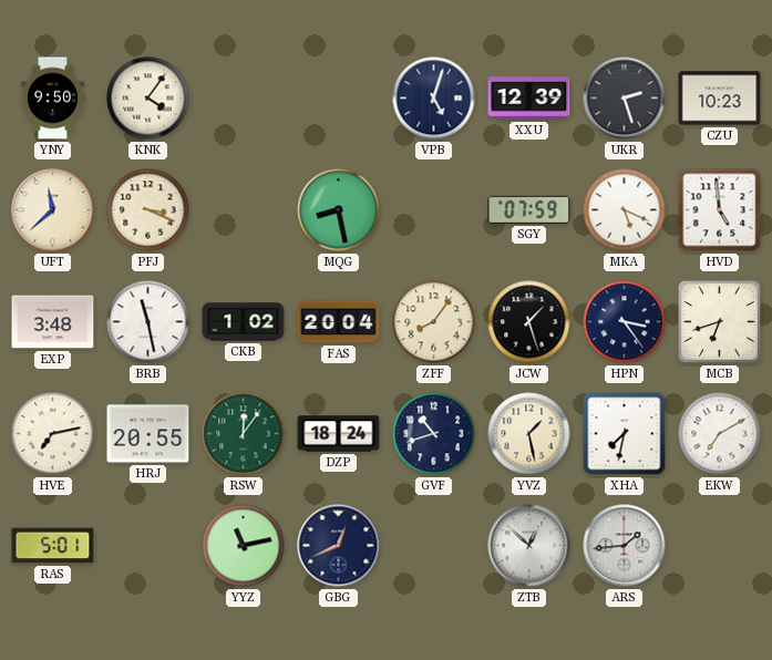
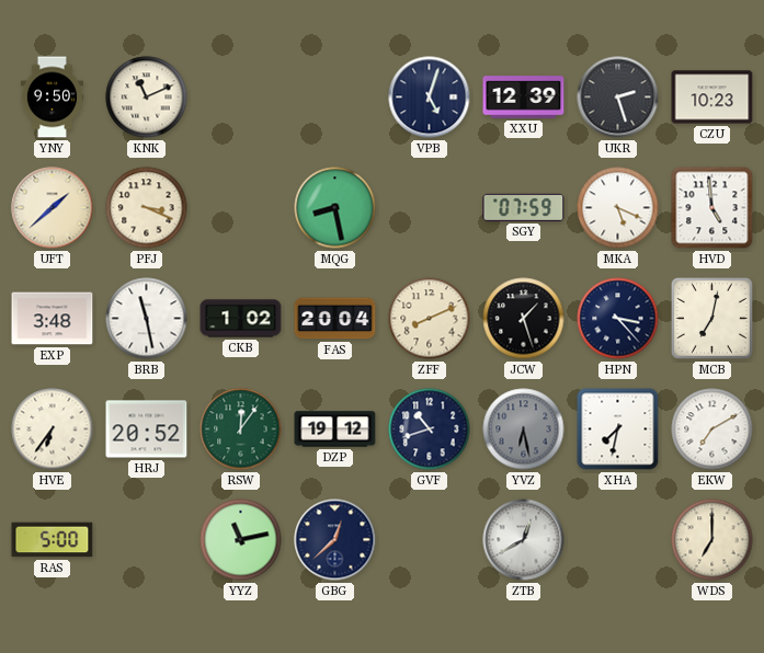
KNK: 4:06 -> 11:11 (147, 98)
UFT: 11:38 -> 1:38 (53, 208)
ZFF: 8:06 -> 8:11 (430, 319)
HPN: 3:24 -> 3:23 (618, 319)
MCB: 6:42 -> 7:02 (711, 318)
HVE: 7:13 -> 6:36 (53, 429)
HRJ: 20:55 -> 20:52 (147, 429)
DZP: 18:24 -> 19:12 (335, 429)
YVZ: 1:28 -> 6:28 (524, 429)
YVZ dial: cream -> grey (524, 429)
RAS: 5:01 -> 5:00 (53, 540)
GBG: 12:41 -> 12:38 (335, 540)
ZTB: 12:52 -> 12:40 (524, 540)
ARS: 1:44 -> none (625, 546)
WDS: none -> 7:00 (712, 540)
